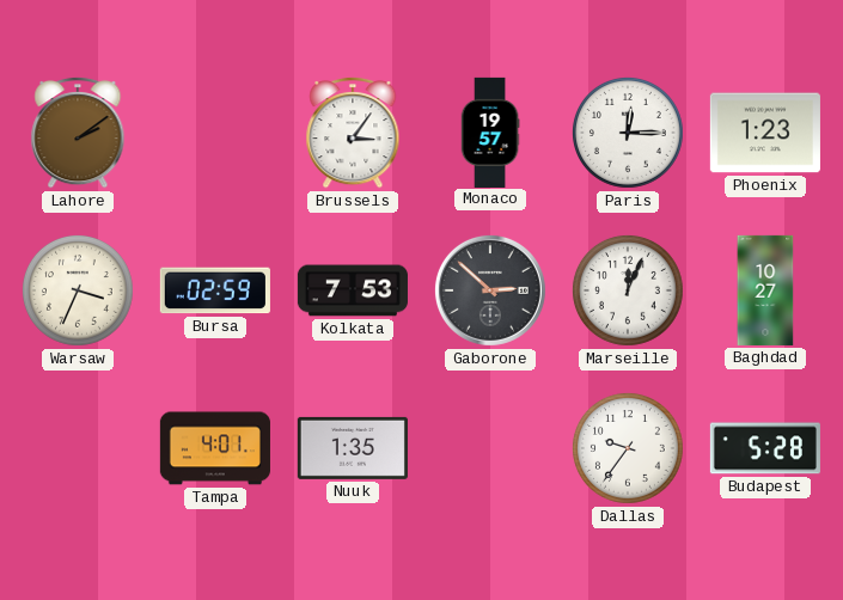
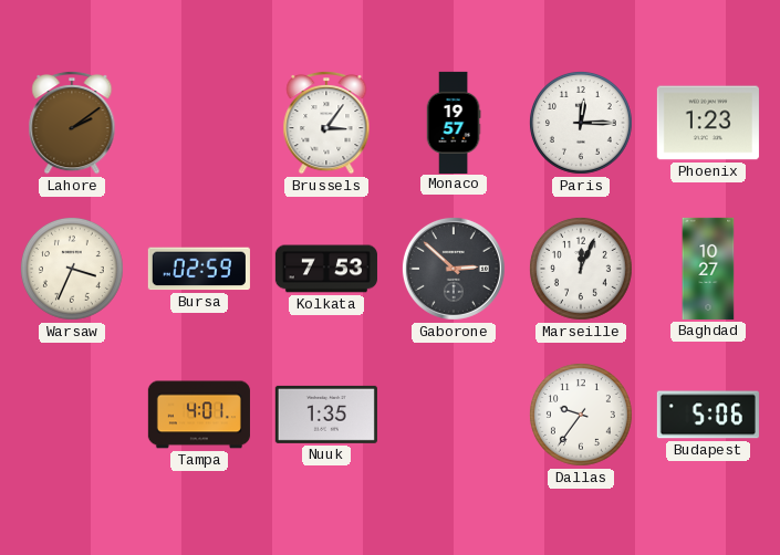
Budapest: 5:28 -> 5:06 (708, 415)
